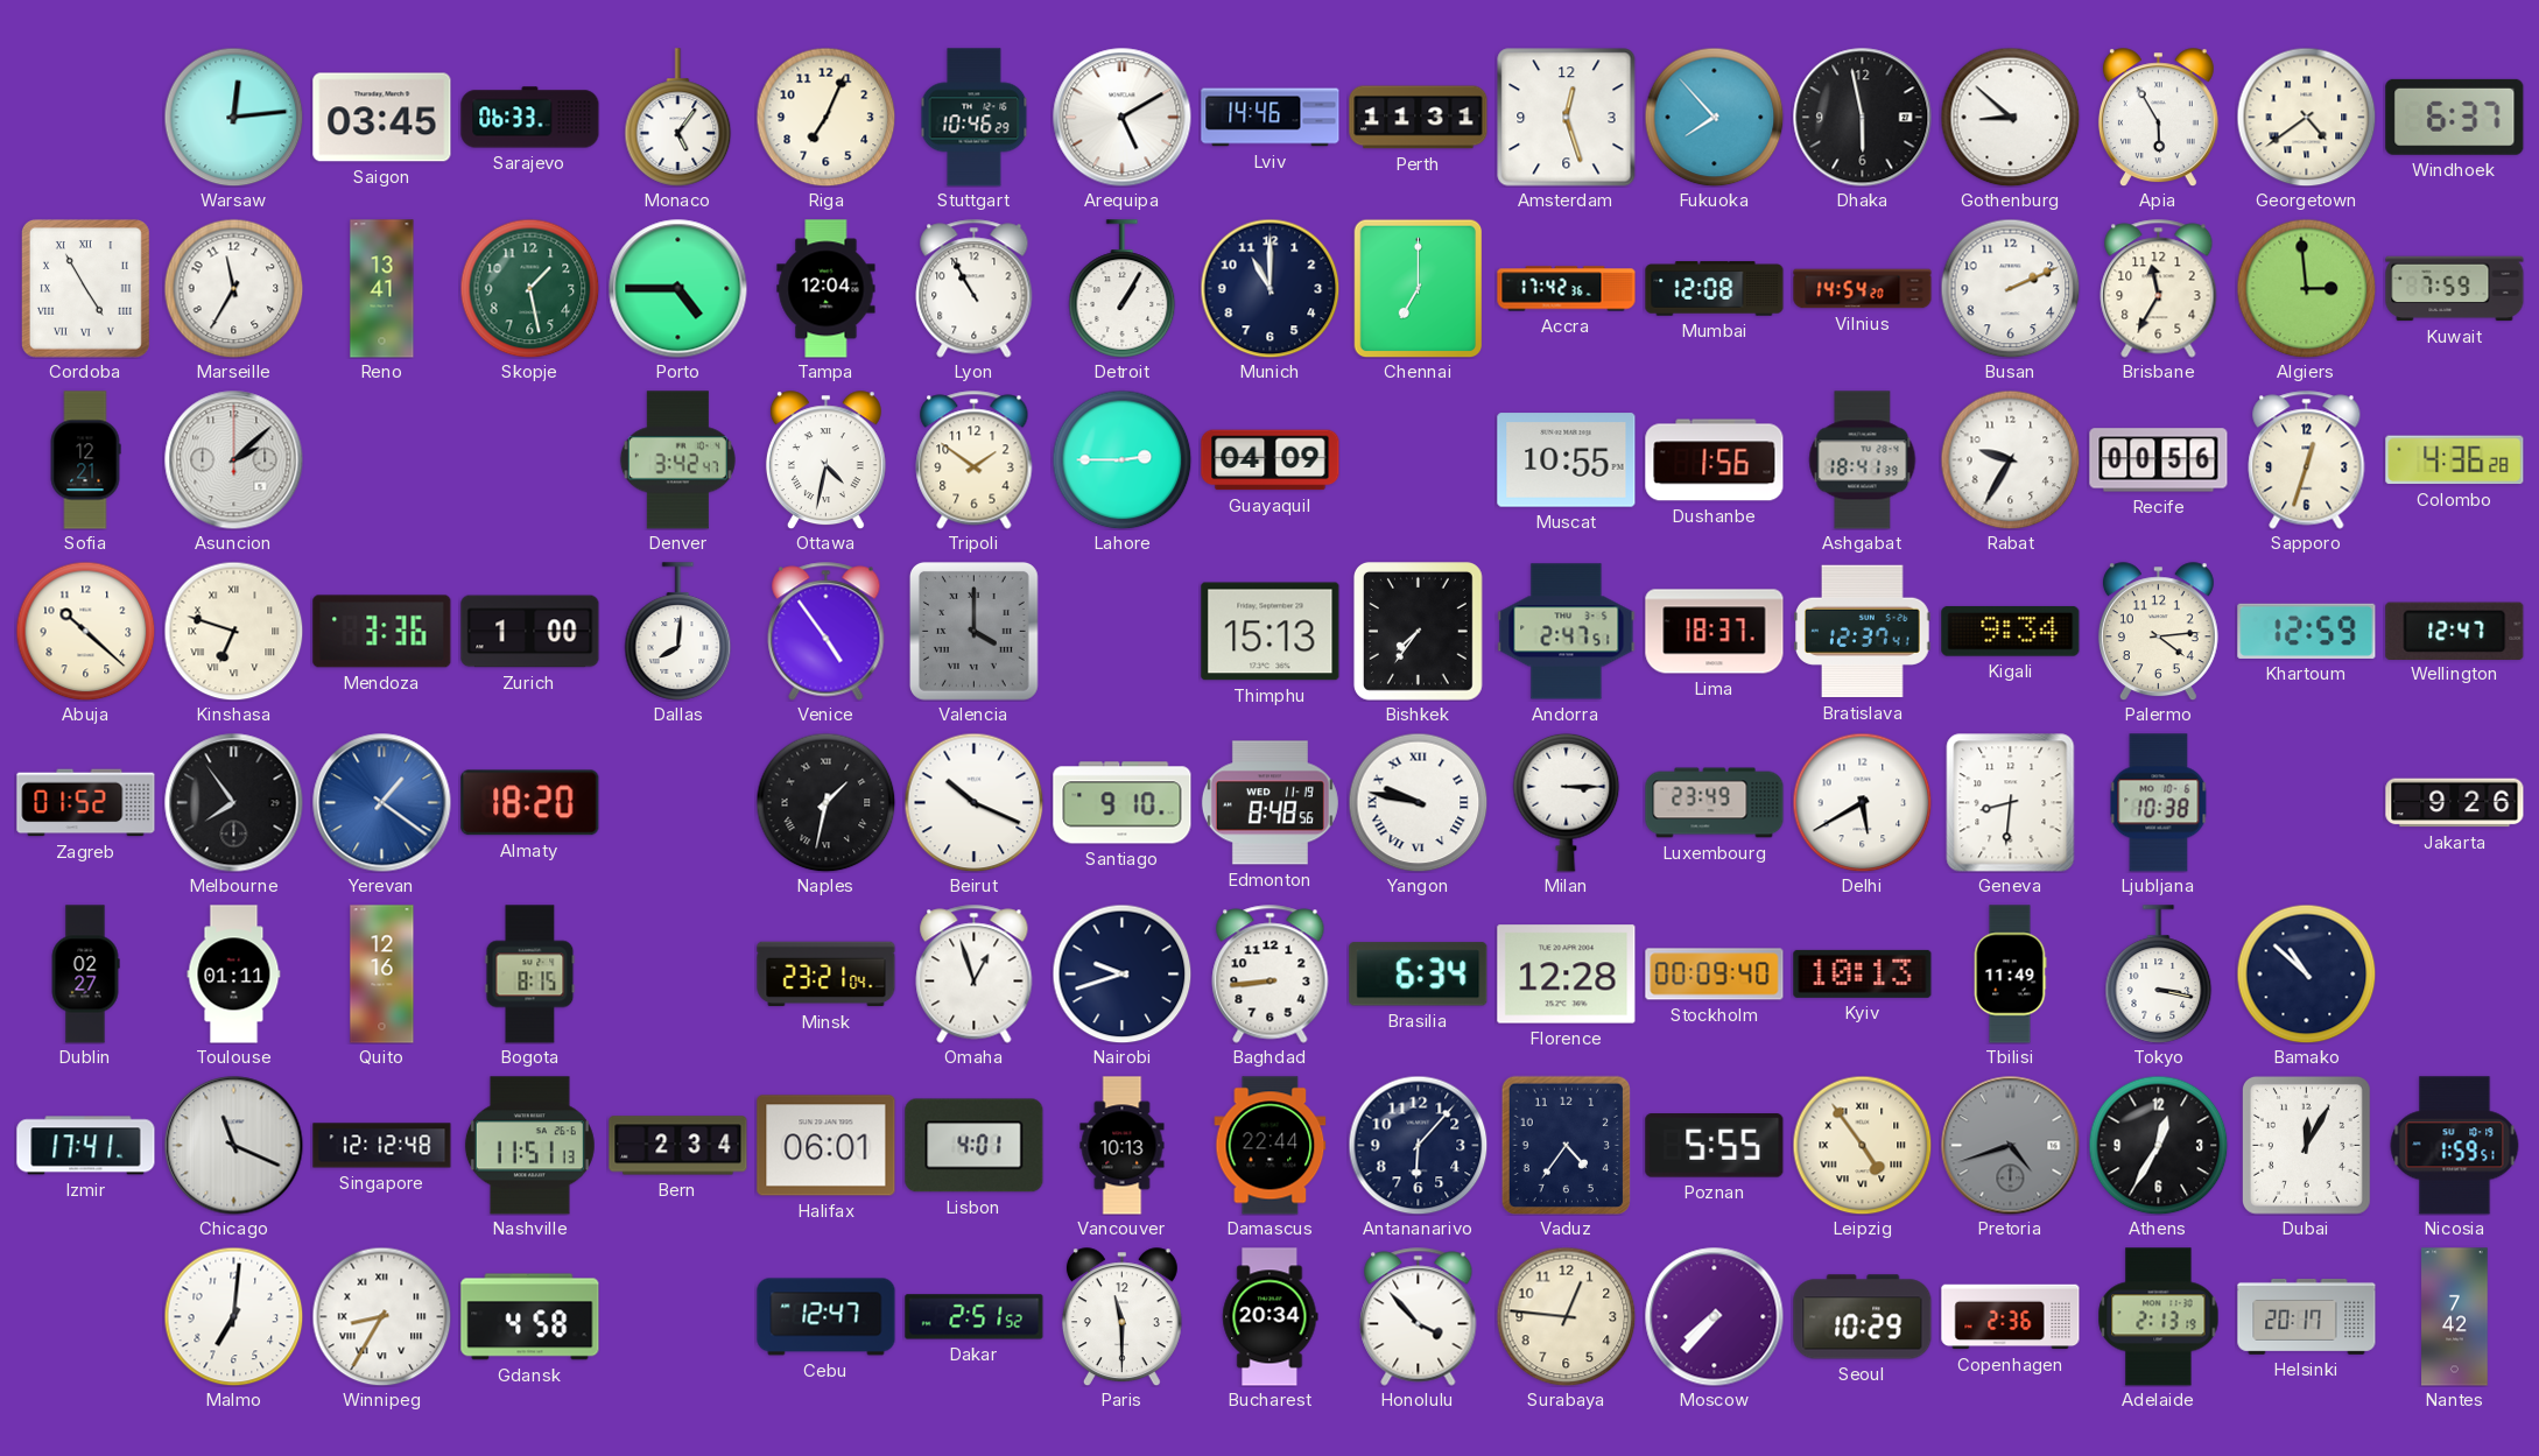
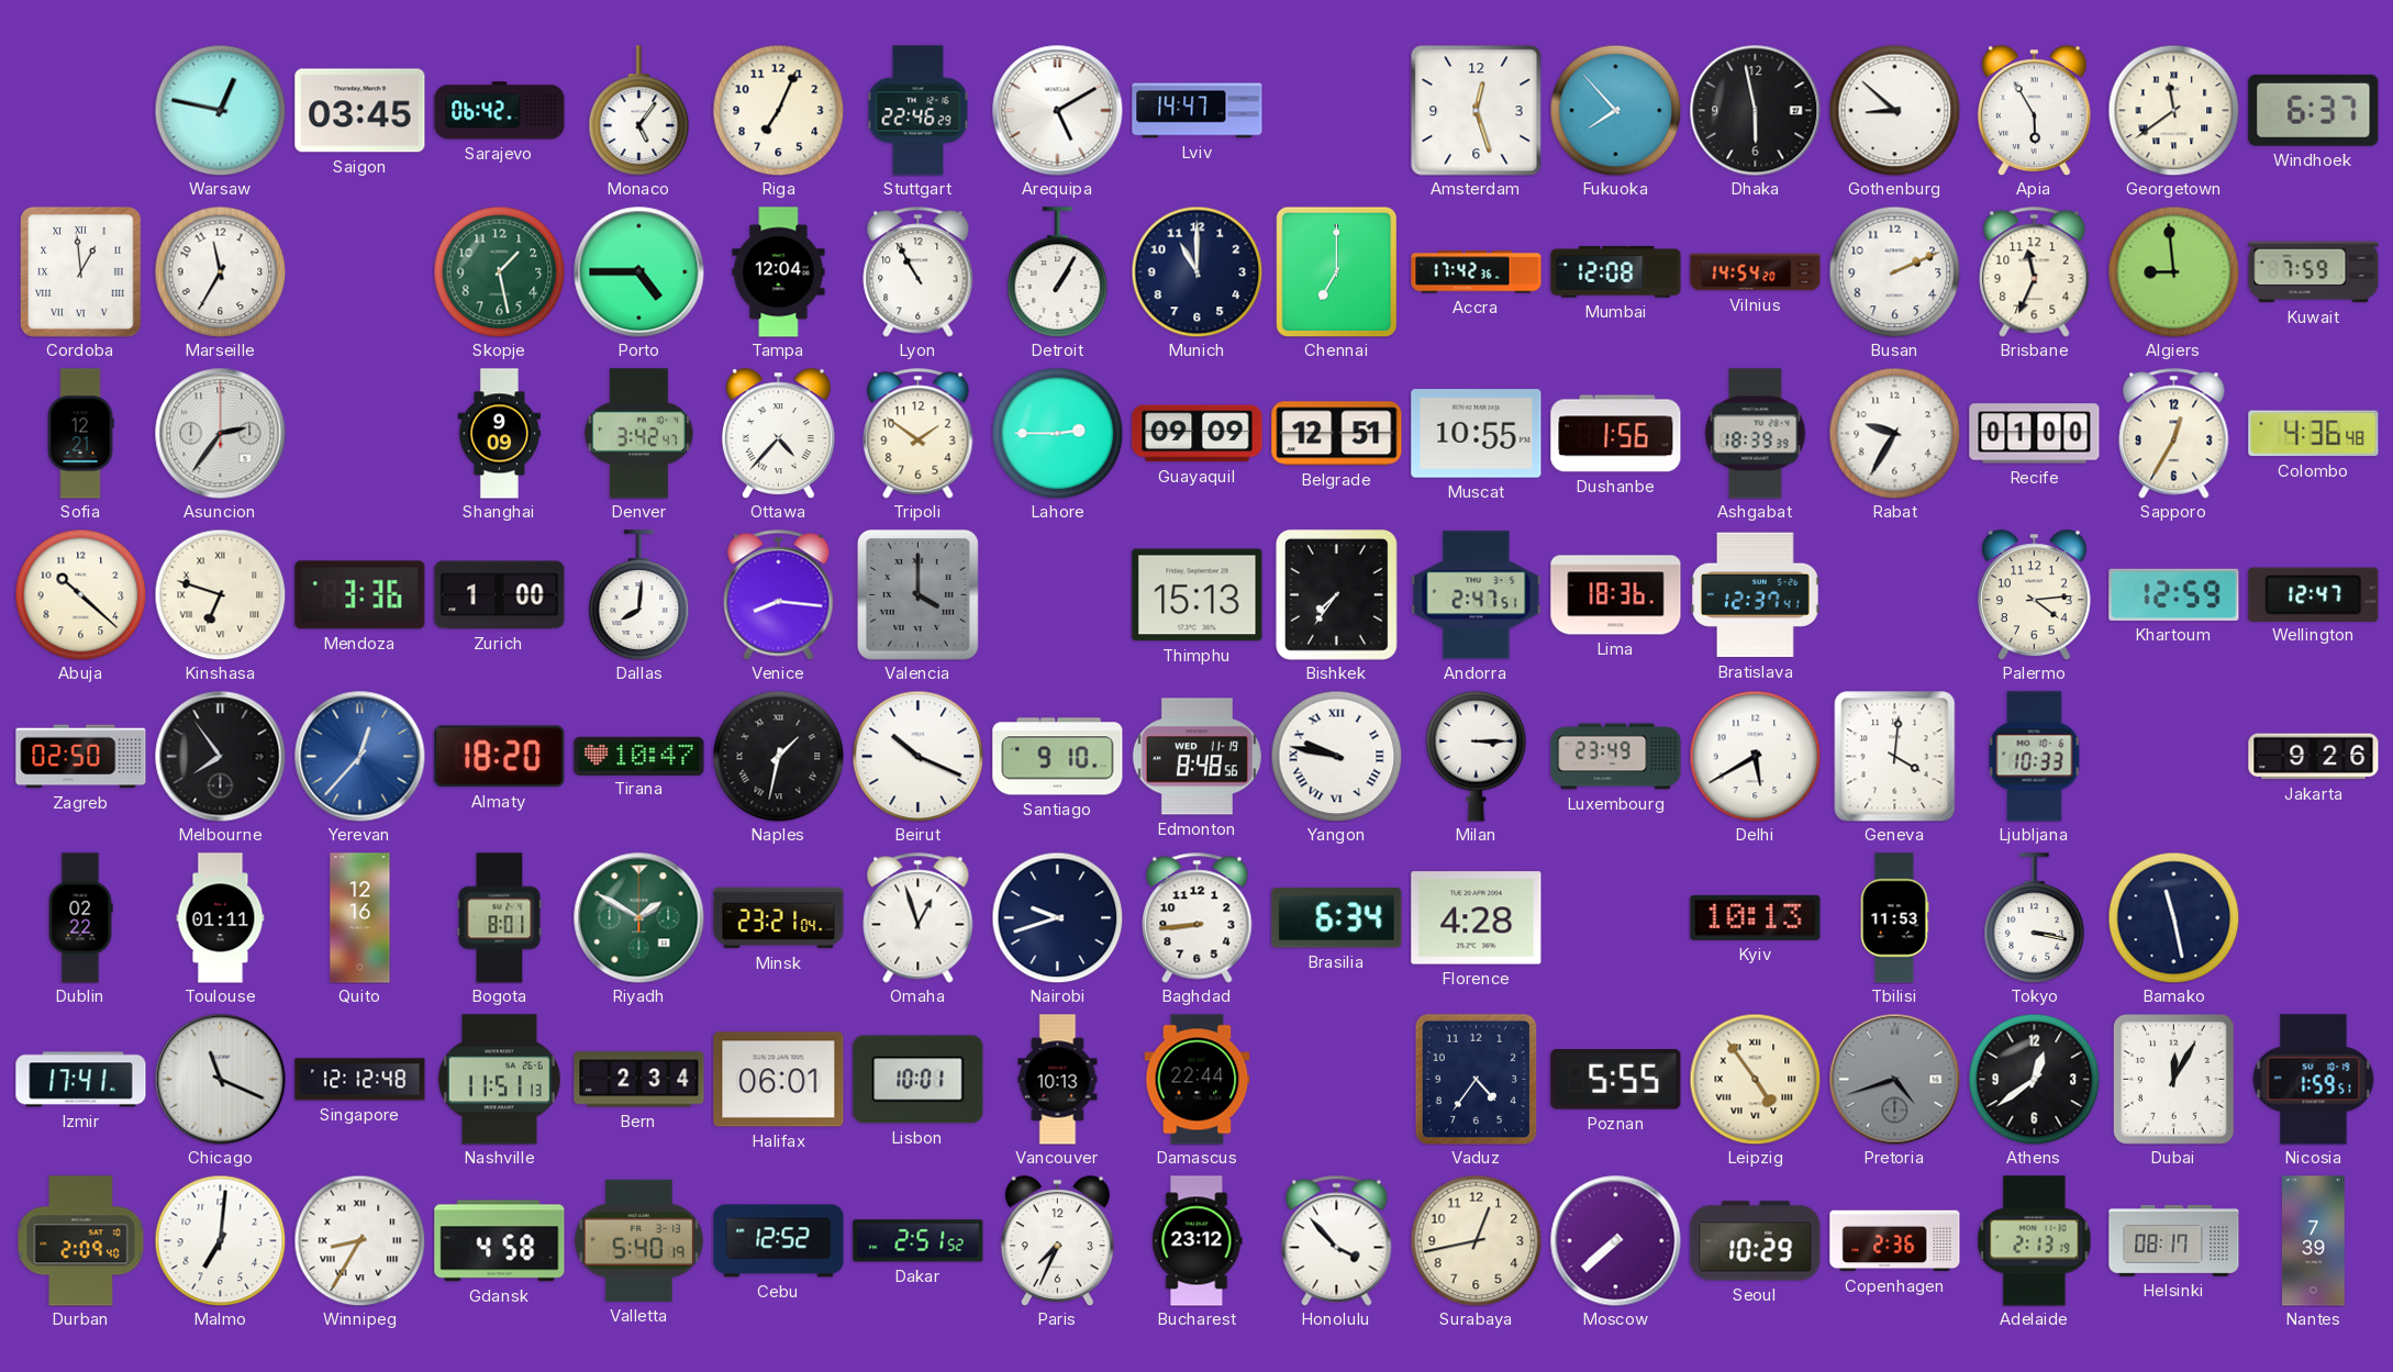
Warsaw: 12:14 -> 12:47 (220, 110)
Sarajevo: 06:33 -> 06:42 (500, 111)
Stuttgart: 10:46 -> 22:46 (919, 111)
Lviv: 14:46 -> 14:47 (1198, 111)
Perth: 11:31 -> none (1419, 118)
Georgetown: 4:39 -> 11:39 (2173, 110)
Cordoba: 4:55 -> 12:59 (80, 271)
Reno: 13:41 -> none (382, 289)
Brisbane: 11:35 -> 11:34 (2035, 272)
Algiers: 2:59 -> 8:59 (2173, 271)
Asuncion: 2:08 -> 2:36 (221, 434)
Shanghai: none -> 9:09 (499, 434)
Ottawa: 4:32 -> 4:37 (778, 434)
Guayaquil: 04:09 -> 09:09 (1198, 434)
Belgrade: none -> 12:51 (1337, 434)
Ashgabat: 18:41 -> 18:39 (1756, 434)
Recife: 00:56 -> 01:00 (2035, 434)
Sapporo: 12:33 -> 12:35 (2174, 434)
Colombo: 4:36:28 -> 4:36:48 (2314, 434)
Venice: 4:54 -> 8:16 (779, 595)
Lima: 18:37 -> 18:36 (1616, 595)
Kigali: 9:34 -> none (2011, 631)
Zagreb: 01:52 -> 02:50 (81, 757)
Yerevan: 1:21 -> 12:37 (360, 757)
Tirana: none -> 10:47 (639, 756)
Geneva: 8:31 -> 4:01 (1895, 757)
Ljubljana: 10:38 -> 10:33 (2035, 757)
Dublin: 02:27 -> 02:22 (80, 918)
Bogota: 8:15 -> 8:01 (500, 918)
Riyadh: none -> 1:50 (639, 918)
Florence: 12:28 -> 4:28 (1477, 918)
Stockholm: 00:09 -> none (1715, 975)
Tbilisi: 11:49 -> 11:53 (1894, 918)
Bamako: 10:52 -> 11:28 (2173, 917)
Lisbon: 4:01 -> 10:01 (919, 1080)
Antananarivo: 6:07 -> none (1418, 1145)
Athens: 12:35 -> 12:39 (2034, 1079)
Durban: none -> 2:09 (81, 1241)
Valletta: none -> 5:40 (638, 1240)
Cebu: 12:47 -> 12:52 (779, 1241)
Paris: 11:30 -> 7:34 (1057, 1241)
Bucharest: 20:34 -> 23:12 (1198, 1241)
Surabaya: 12:46 -> 12:43 (1476, 1240)
Moscow: 7:37 -> 7:38 (1616, 1241)
Helsinki: 20:17 -> 08:17 (2174, 1240)
Nantes: 7:42 -> 7:39 (2314, 1241)
